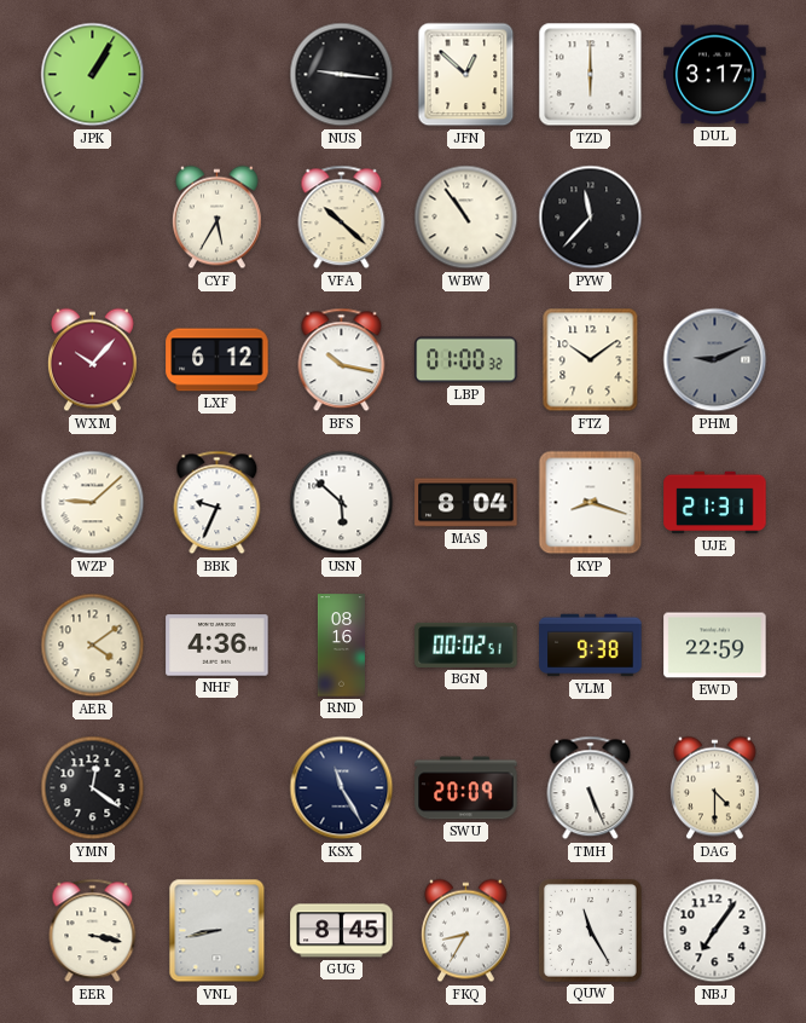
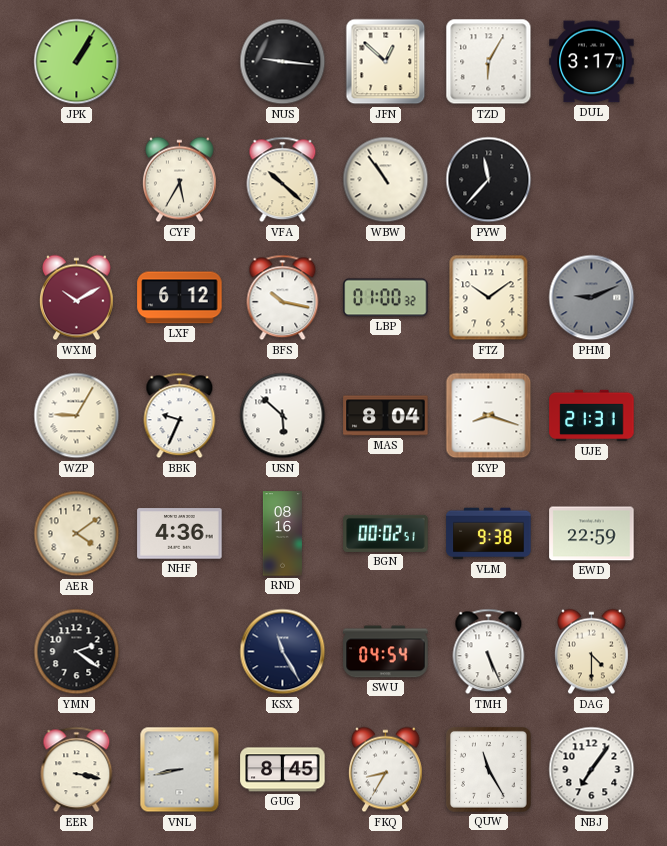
TZD: 6:00 -> 6:05 (489, 62)
WXM: 10:07 -> 10:10 (76, 298)
WZP: 9:08 -> 9:05 (77, 416)
YMN: 12:21 -> 2:21 (77, 652)
SWU: 20:09 -> 04:54 (386, 652)
